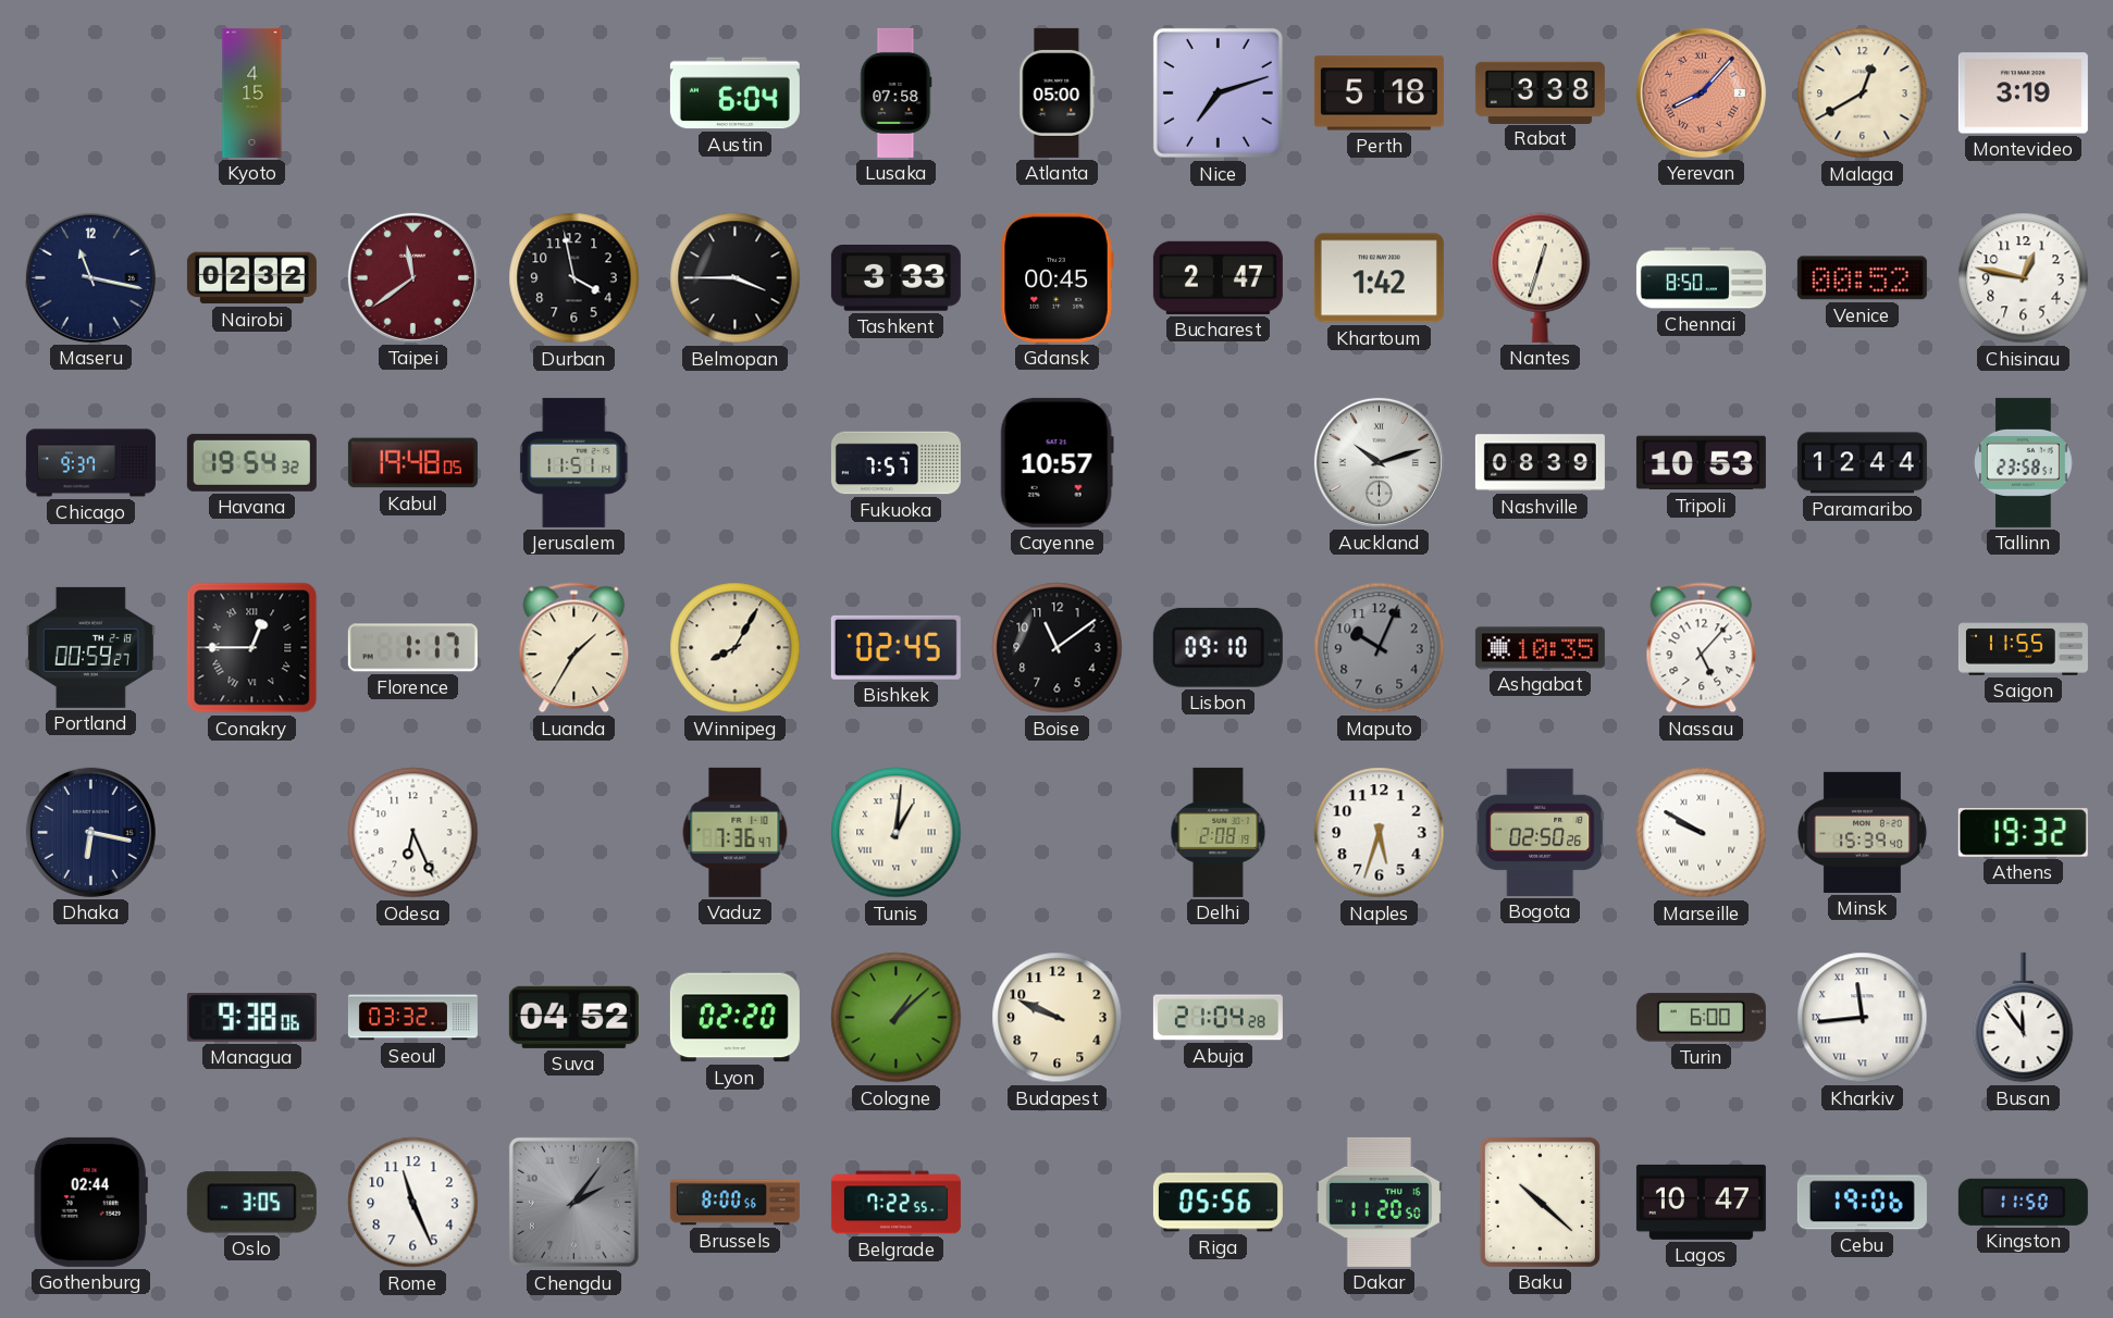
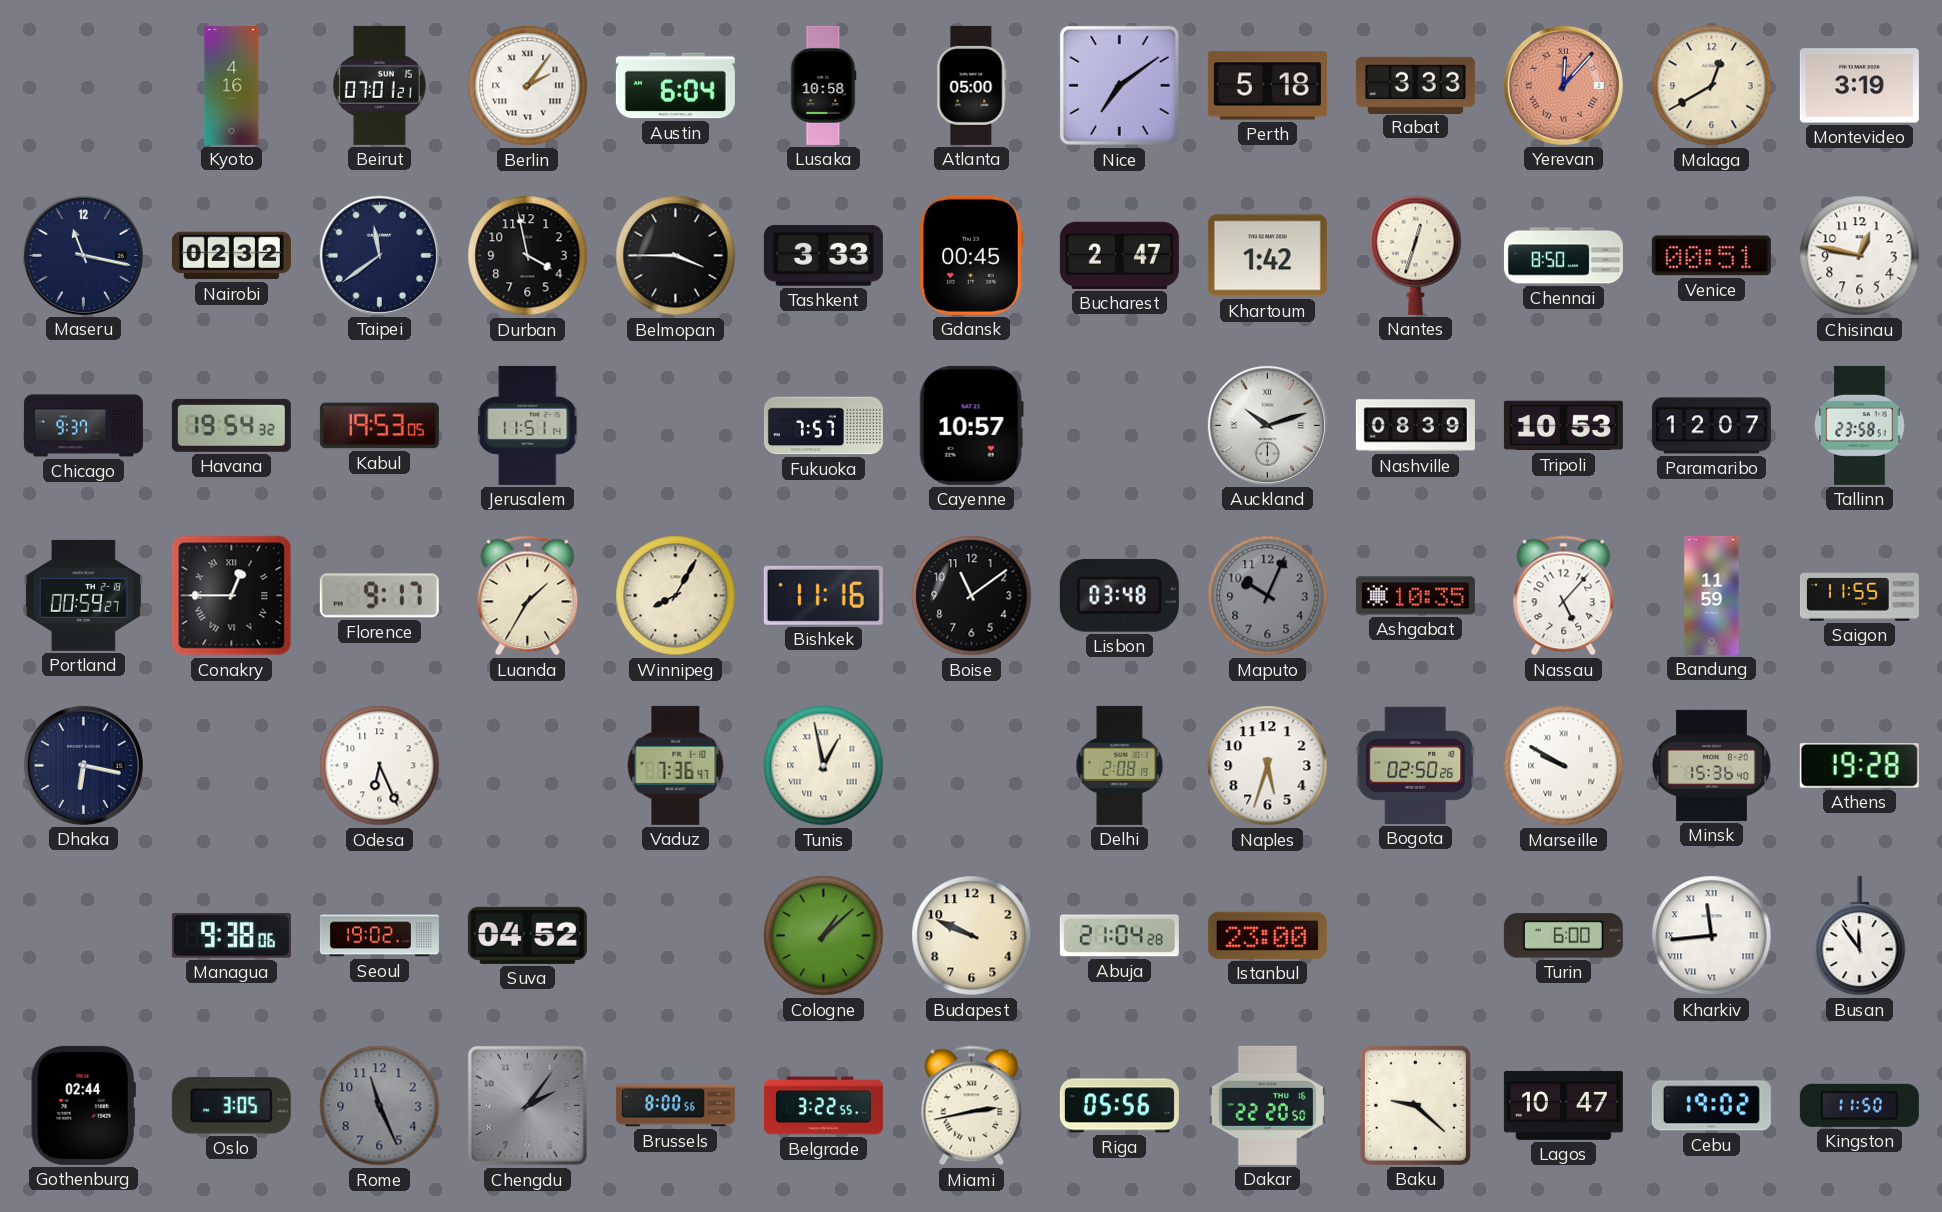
Kyoto: 4:15 -> 4:16 (232, 85)
Beirut: none -> 07:01 (380, 85)
Berlin: none -> 2:06 (528, 86)
Lusaka: 07:58 -> 10:58 (824, 85)
Nice: 7:12 -> 7:09 (1119, 85)
Rabat: 3:38 -> 3:33 (1415, 85)
Yerevan: 8:07 -> 12:07 (1563, 85)
Taipei dial: burgundy -> navy (379, 255)
Venice: 00:52 -> 00:51 (1711, 256)
Kabul: 19:48 -> 19:53 (379, 426)
Paramaribo: 12:44 -> 12:07 (1711, 426)
Florence: 1:17 -> 9:17 (379, 596)
Bishkek: 02:45 -> 11:16 (823, 595)
Lisbon: 09:10 -> 03:48 (1119, 595)
Bandung: none -> 11:59 (1712, 595)
Tunis: 1:01 -> 12:58 (824, 766)
Minsk: 15:39 -> 15:36 (1711, 765)
Athens: 19:32 -> 19:28 (1859, 766)
Seoul: 03:32 -> 19:02 (379, 936)
Lyon: 02:20 -> none (734, 1018)
Istanbul: none -> 23:00 (1267, 935)
Rome dial: white -> grey (380, 1106)
Belgrade: 7:22 -> 3:22 (823, 1106)
Miami: none -> 2:43 (972, 1106)
Dakar: 11:20 -> 22:20 (1267, 1105)
Baku: 10:22 -> 9:22 (1415, 1105)
Cebu: 19:06 -> 19:02 (1711, 1106)
